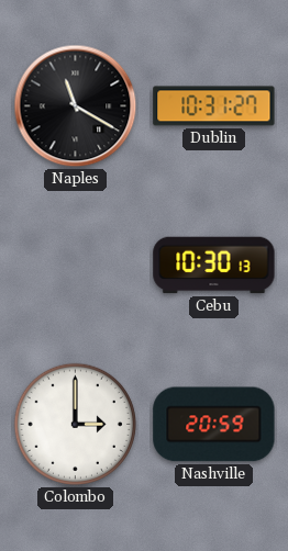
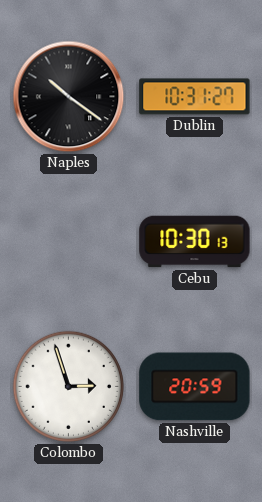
Naples: 11:20 -> 10:21 (69, 97)
Colombo: 3:00 -> 2:57 (68, 386)
